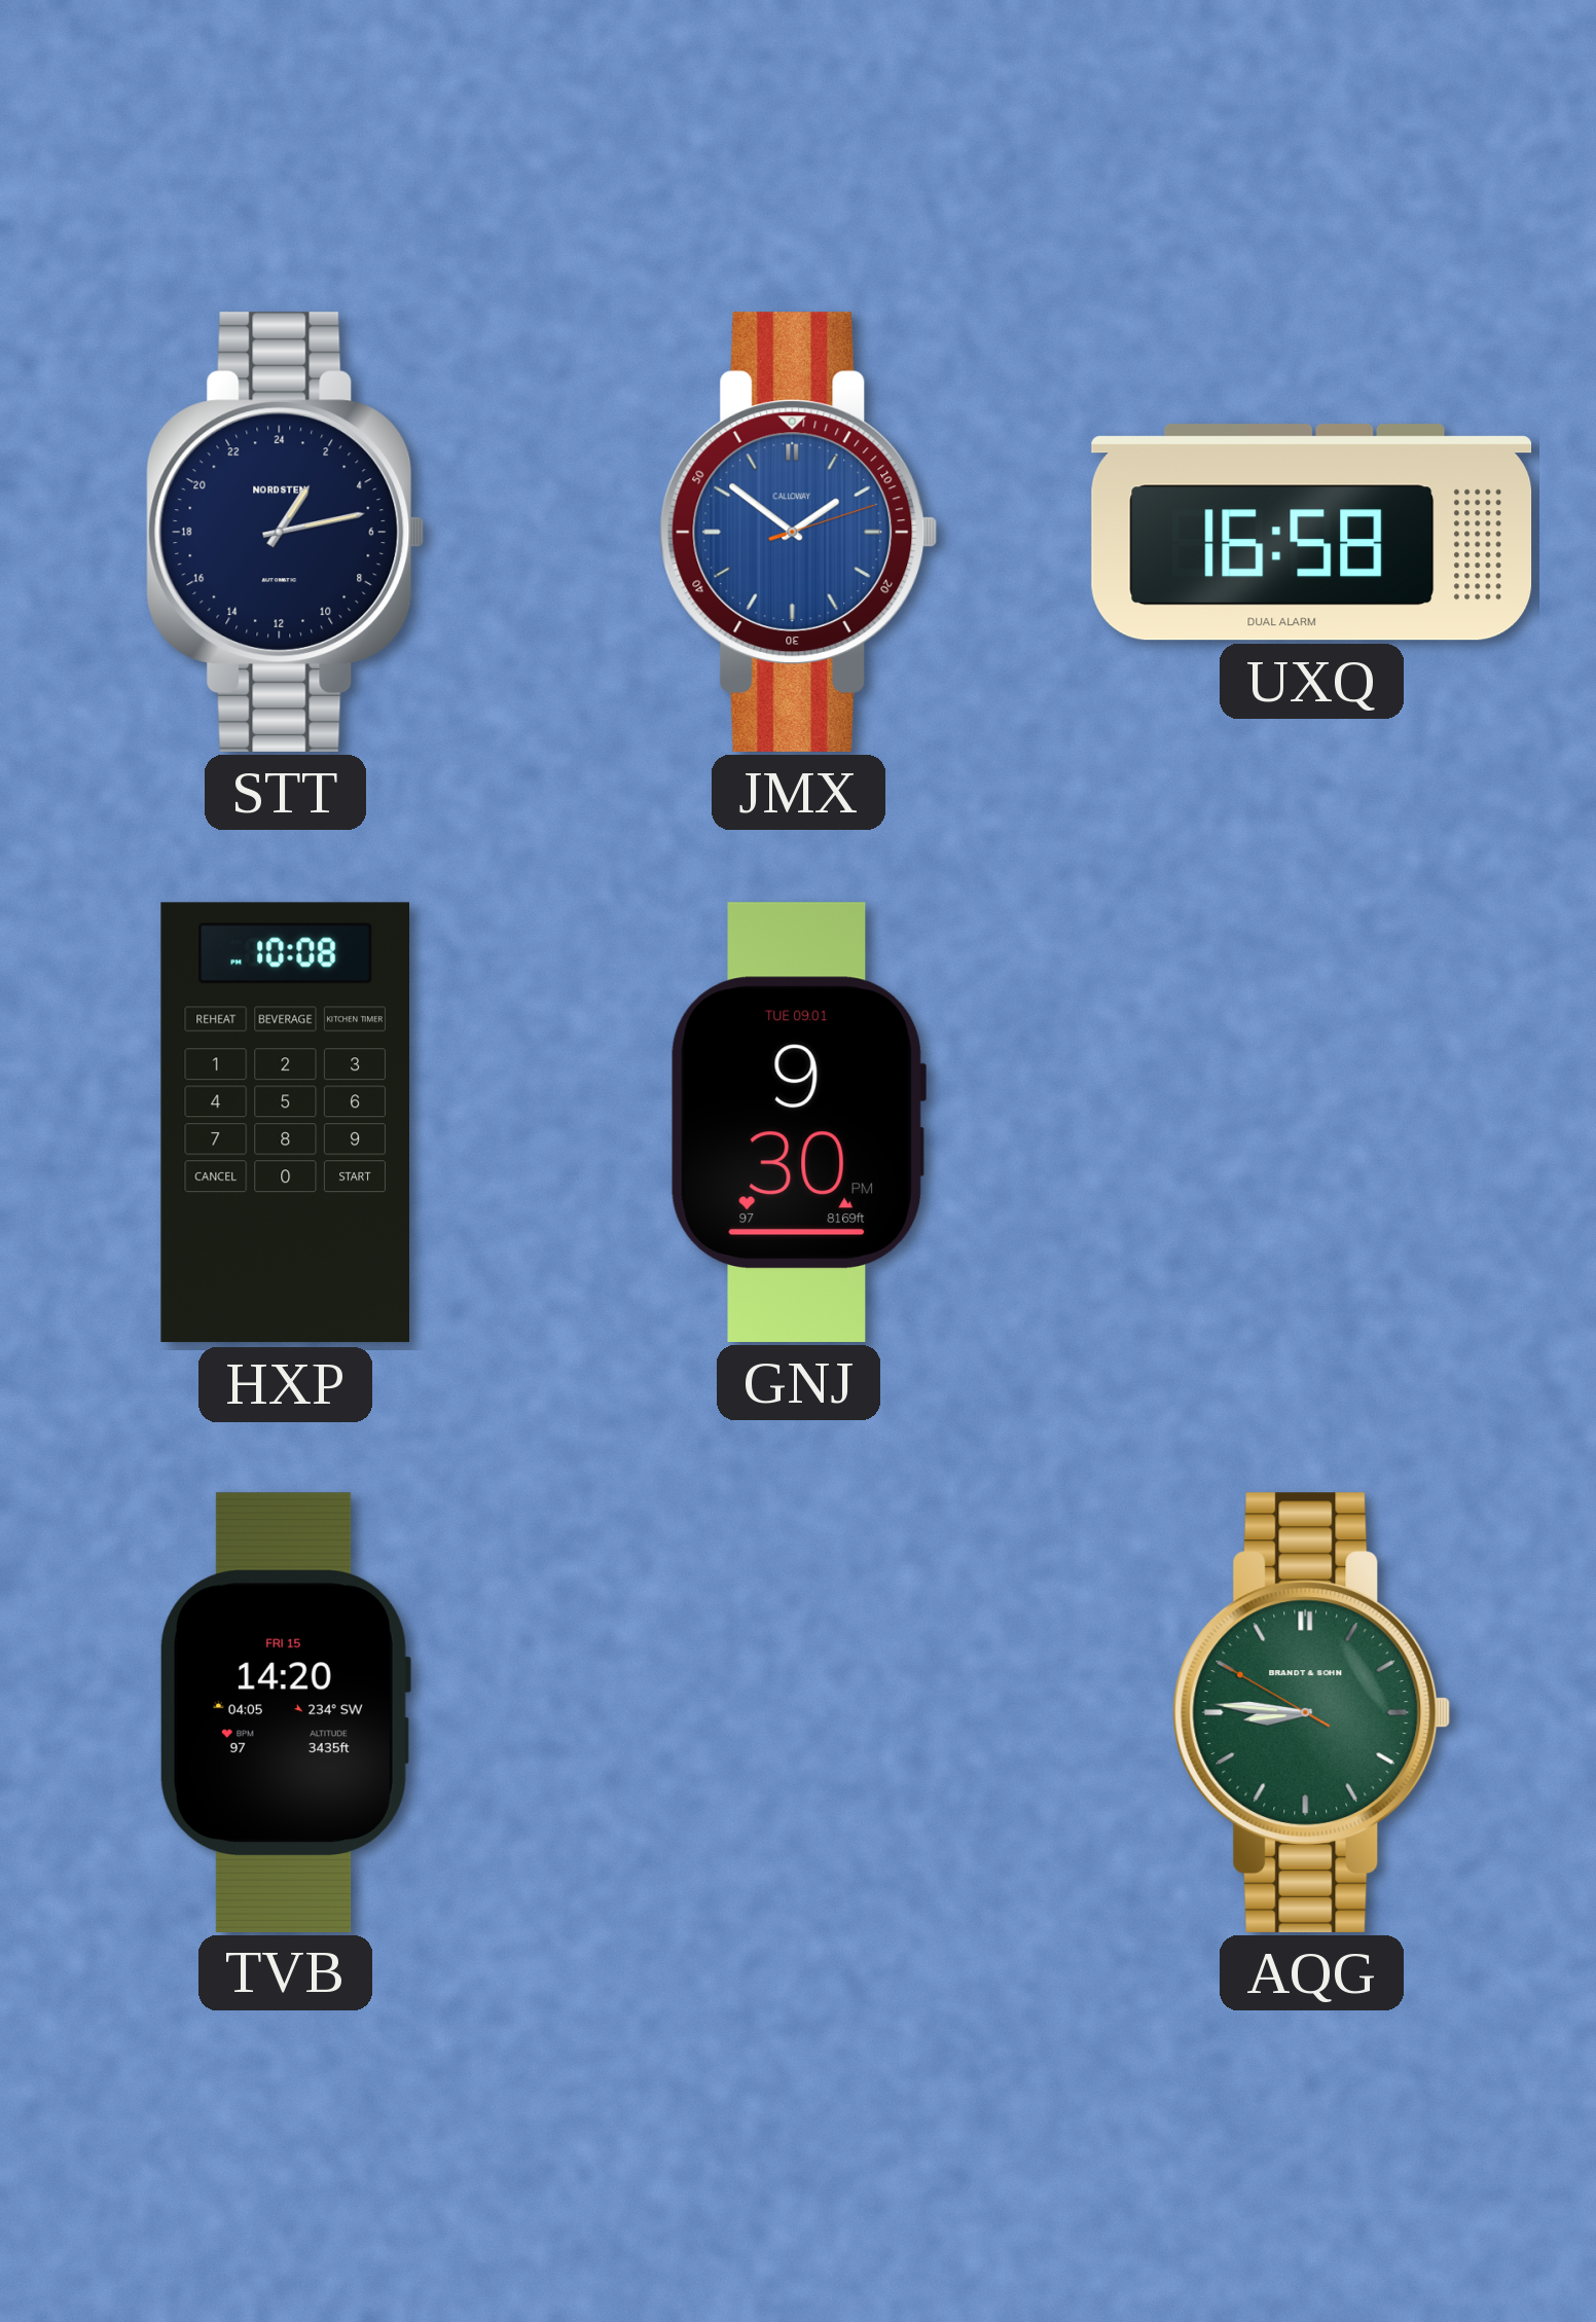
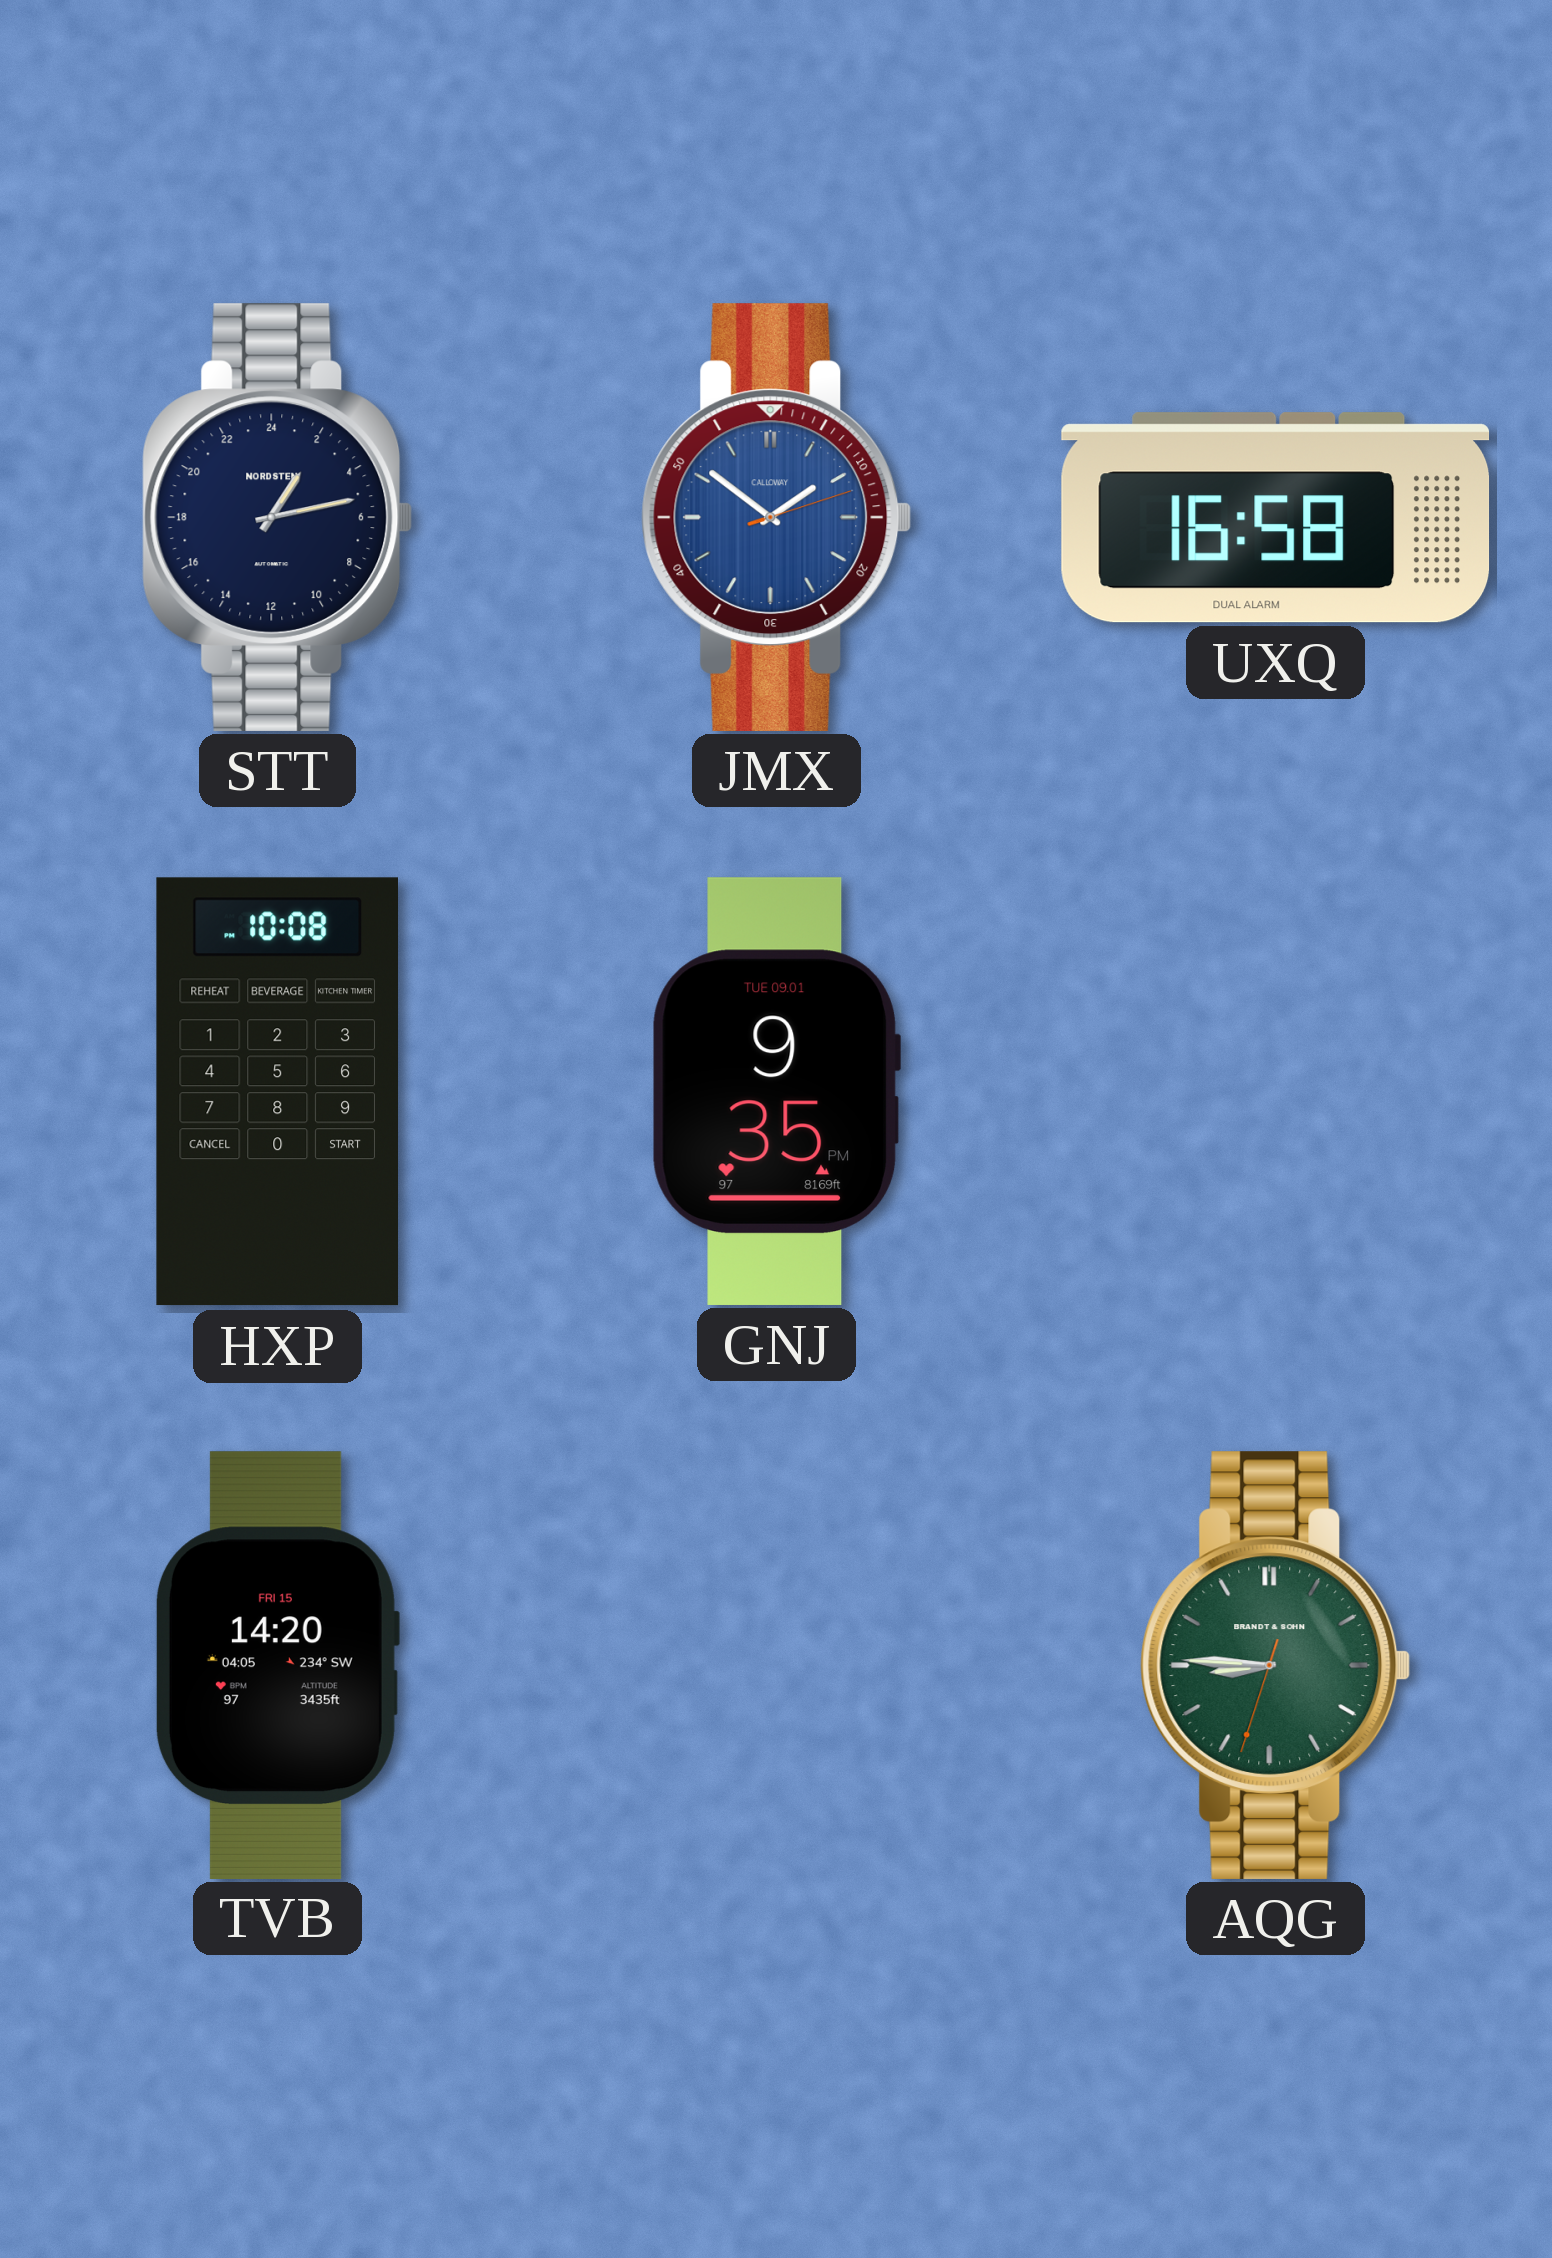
GNJ: 9:30 -> 9:35 (776, 1091)
AQG: 8:45:50 -> 8:45:33 (1276, 1665)
